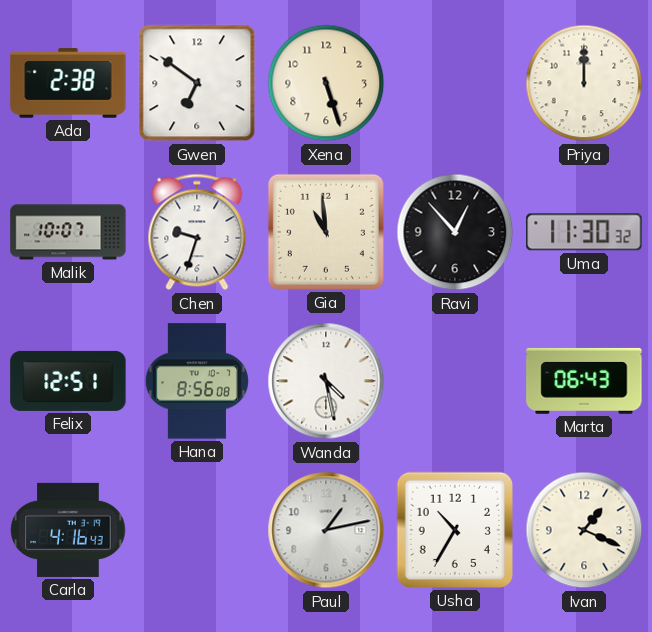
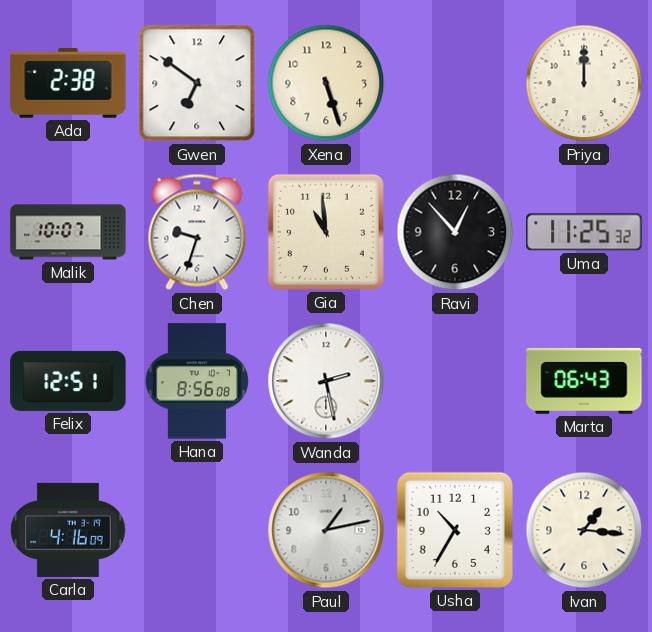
Uma: 11:30 -> 11:25 (584, 232)
Wanda: 4:28 -> 2:28 (326, 381)
Carla: 4:16:43 -> 4:16:09 (68, 530)
Ivan: 1:19 -> 1:16 (584, 530)
